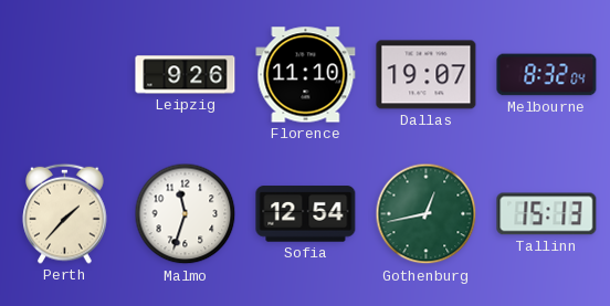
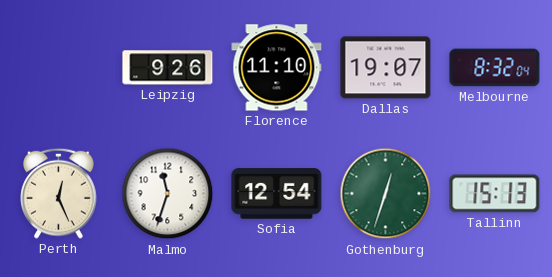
Perth: 1:37 -> 12:26 (59, 193)
Gothenburg: 12:43 -> 12:33 (386, 194)
